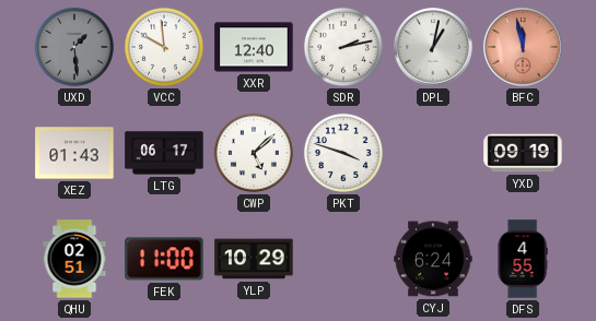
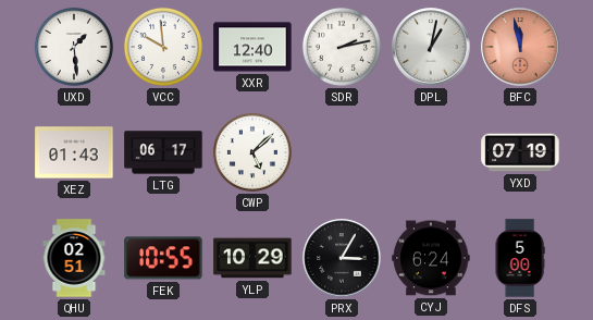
UXD dial: grey -> white (74, 47)
PKT: 3:48 -> none (343, 153)
YXD: 09:19 -> 07:19 (520, 152)
FEK: 11:00 -> 10:55 (163, 258)
PRX: none -> 3:05 (342, 258)
DFS: 4:55 -> 5:00 (520, 258)
